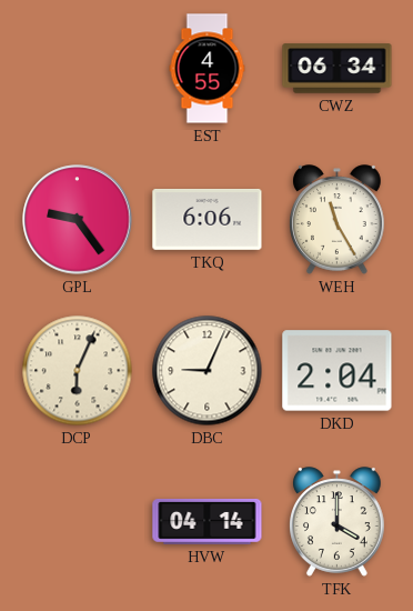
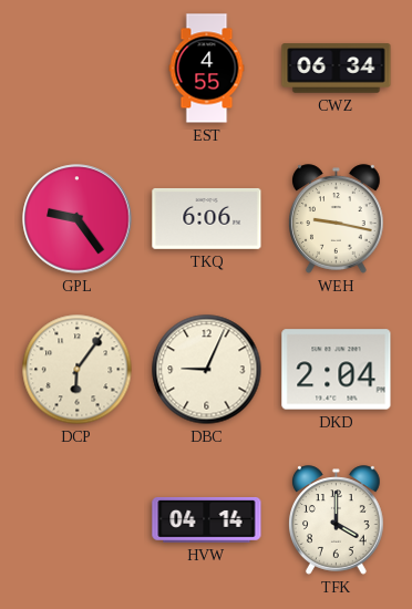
WEH: 11:25 -> 9:17 (337, 219)
DCP: 6:04 -> 6:06 (78, 370)
